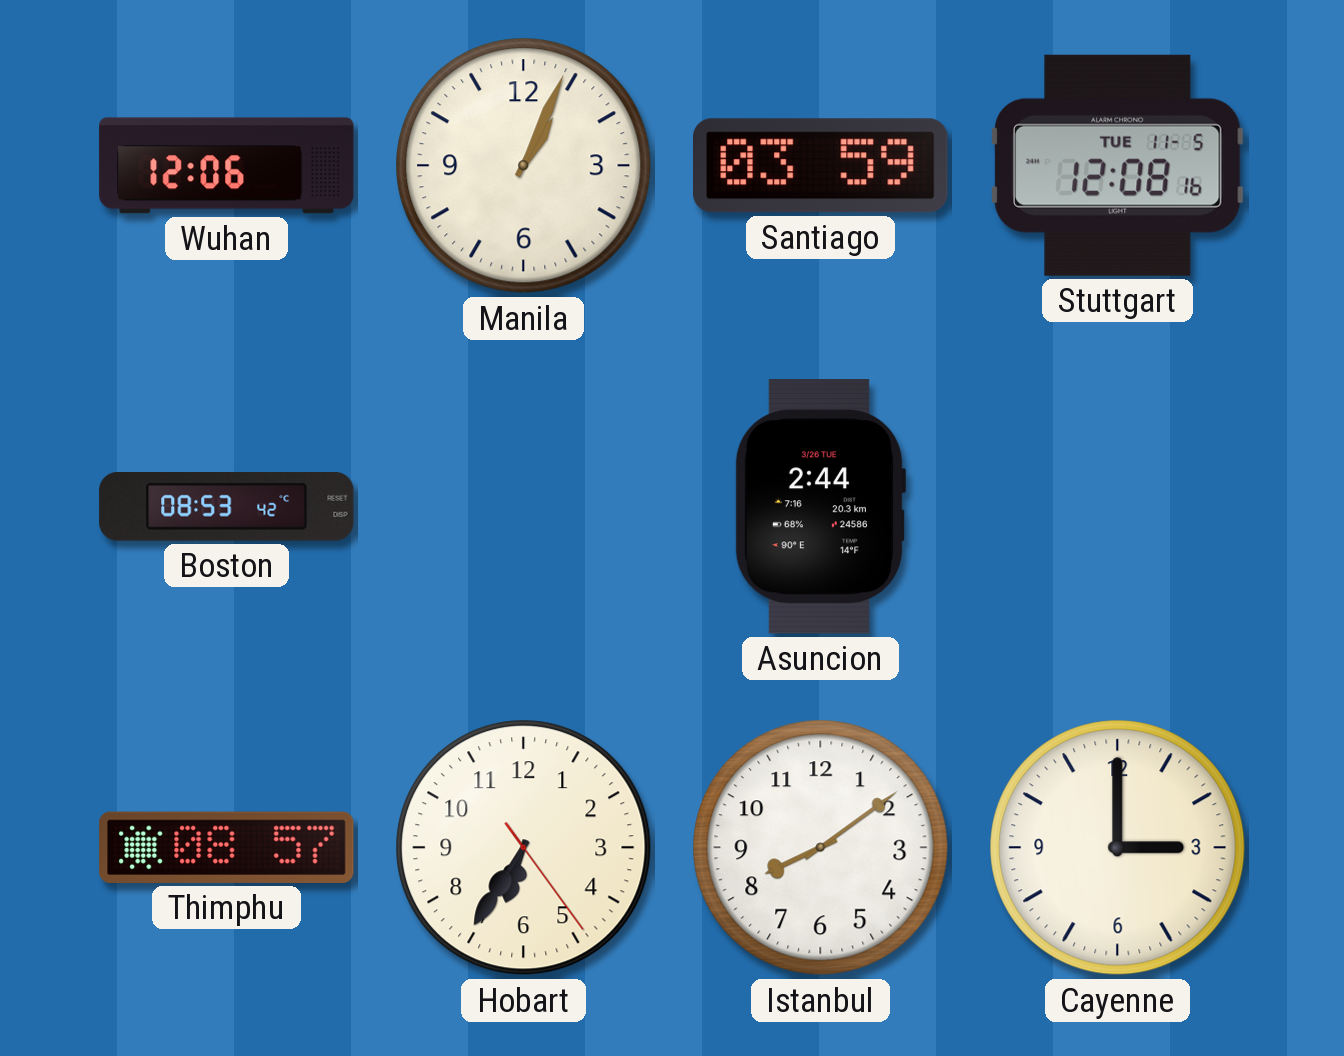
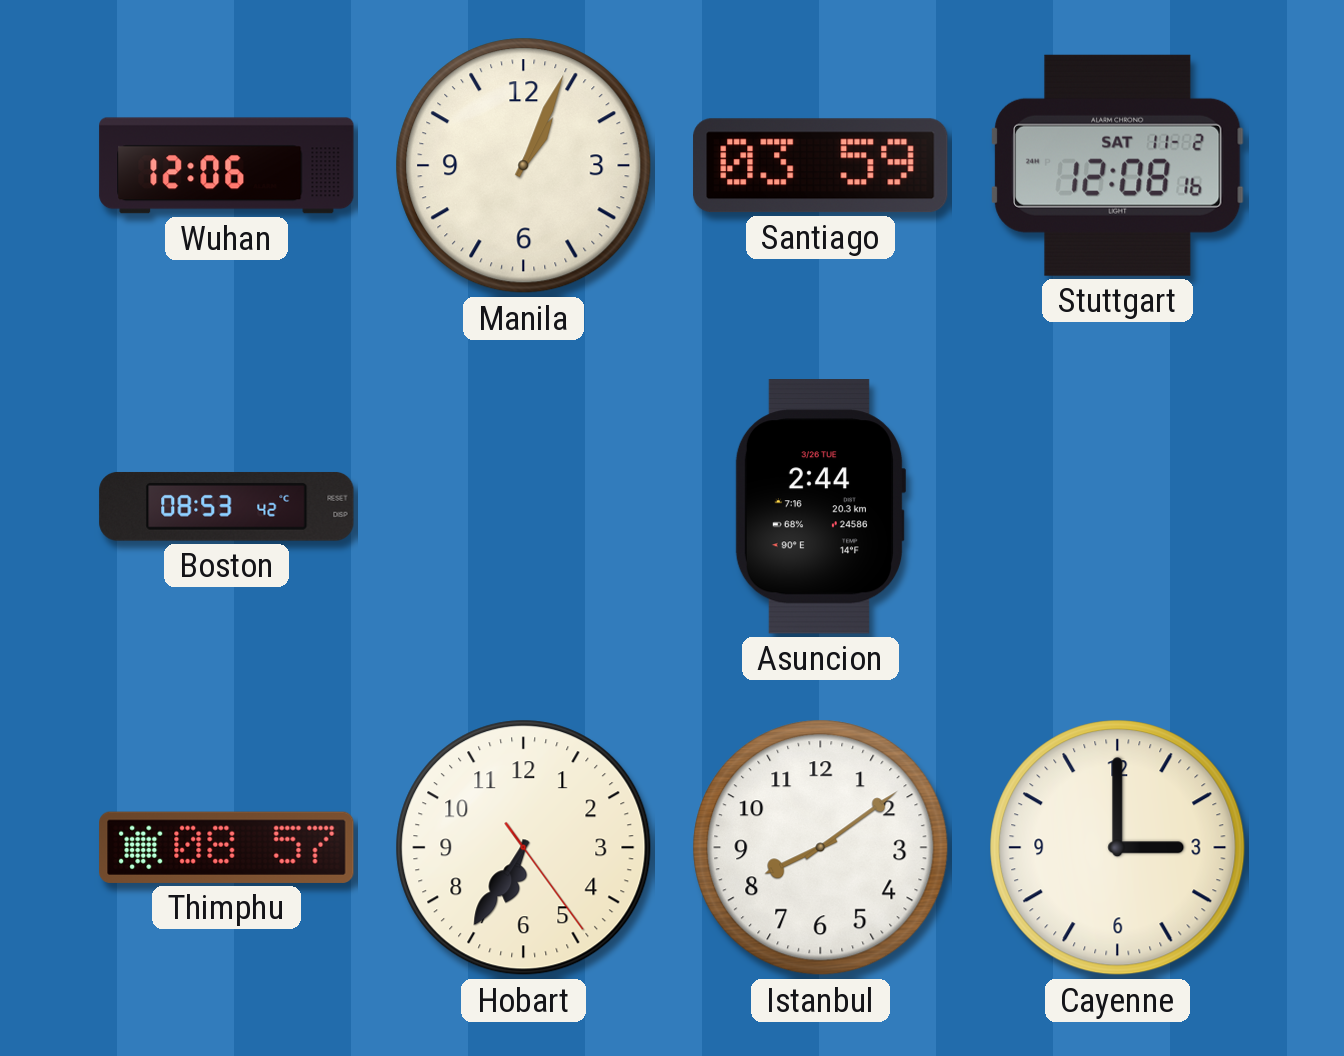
Stuttgart date: TUE 11-5 -> SAT 11-2 (1118, 165)
